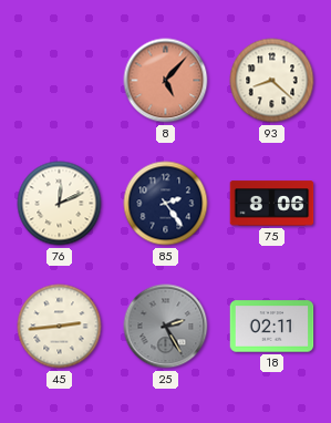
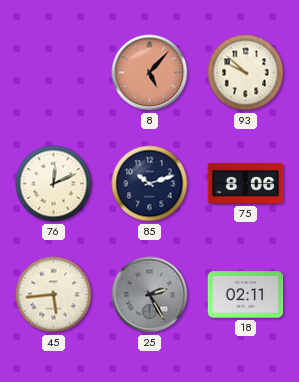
93: 8:22 -> 9:52 (246, 73)
85: 2:24 -> 10:12 (150, 184)
45: 2:44 -> 5:44 (54, 295)
